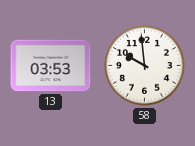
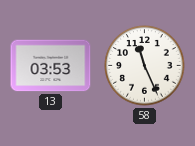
58: 9:59 -> 11:26 (145, 66)
